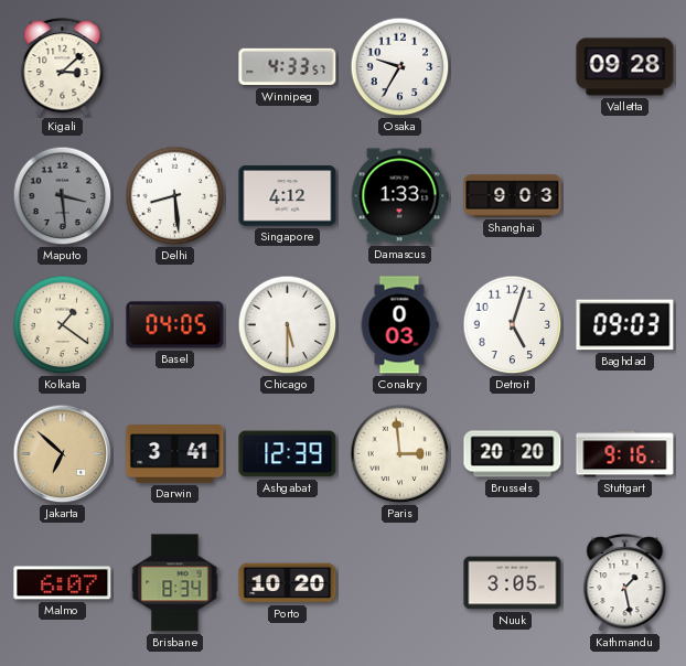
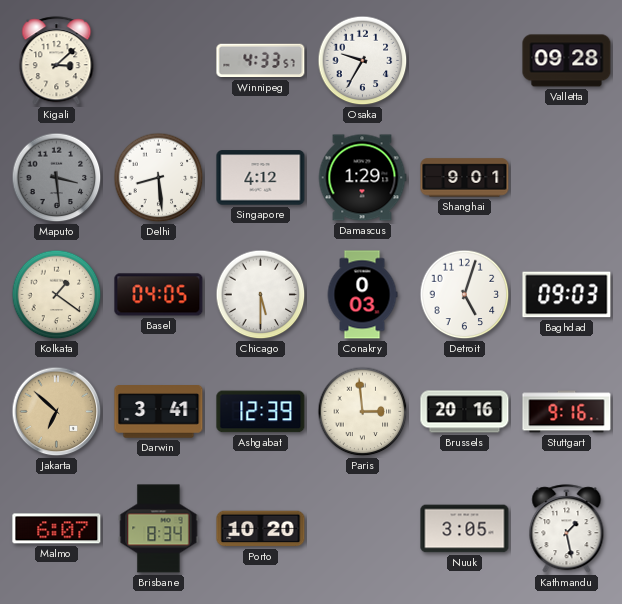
Damascus: 1:33 -> 1:29 (362, 178)
Shanghai: 9:03 -> 9:01 (465, 178)
Brussels: 20:20 -> 20:16 (465, 412)
